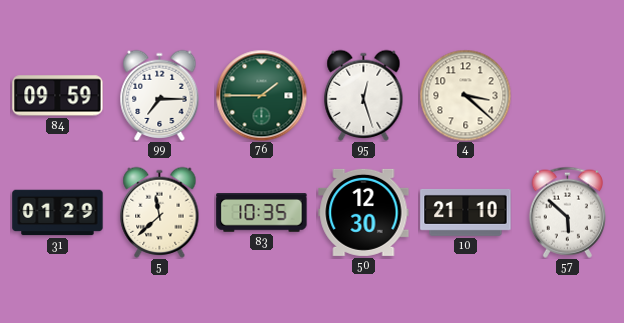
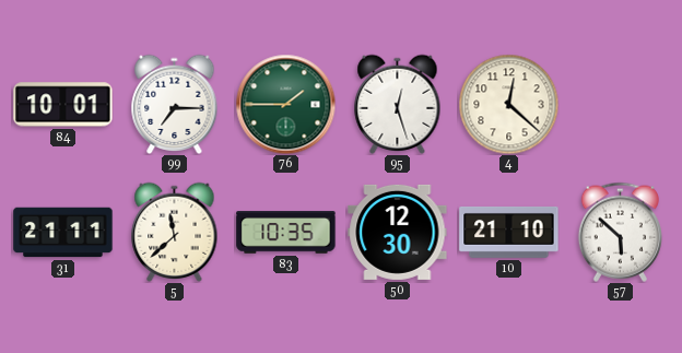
84: 09:59 -> 10:01 (63, 105)
4: 3:22 -> 12:22 (508, 104)
31: 01:29 -> 21:11 (63, 233)
